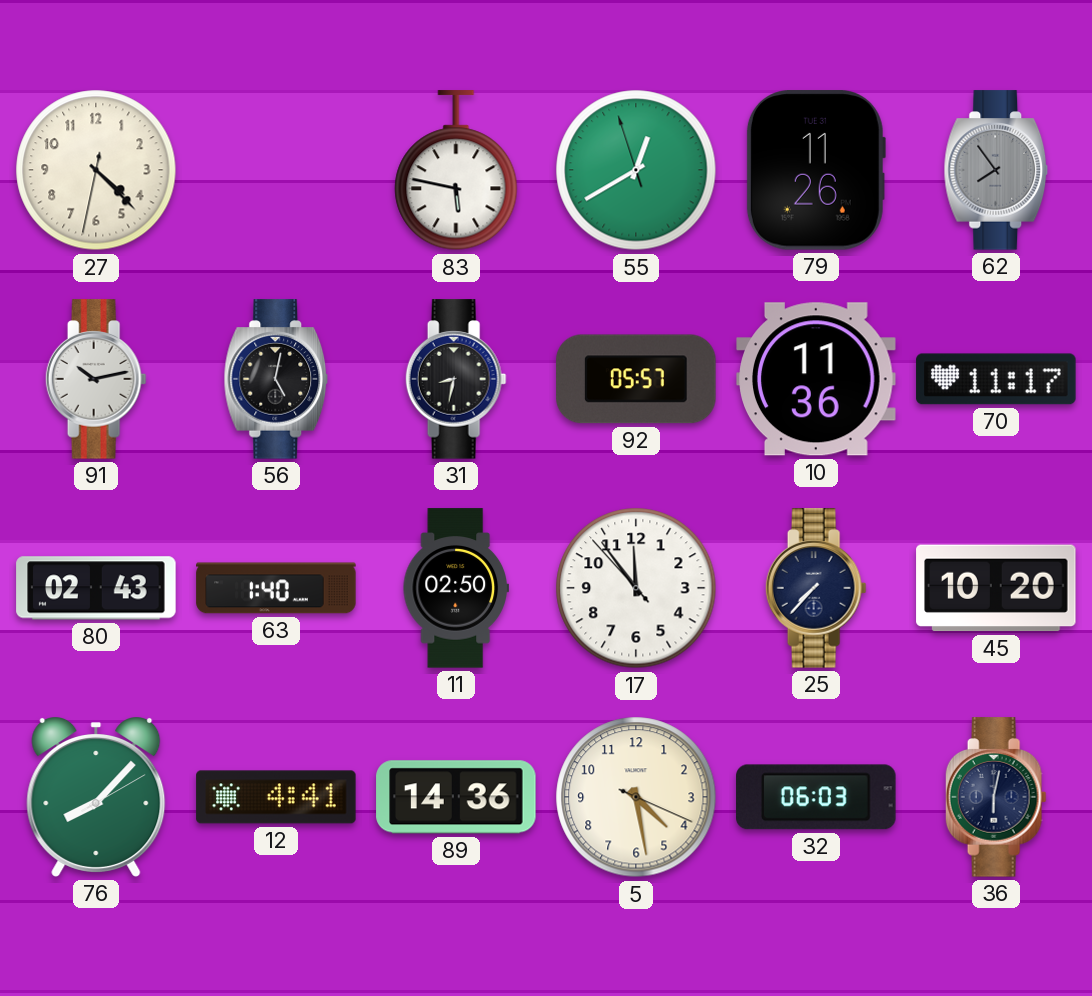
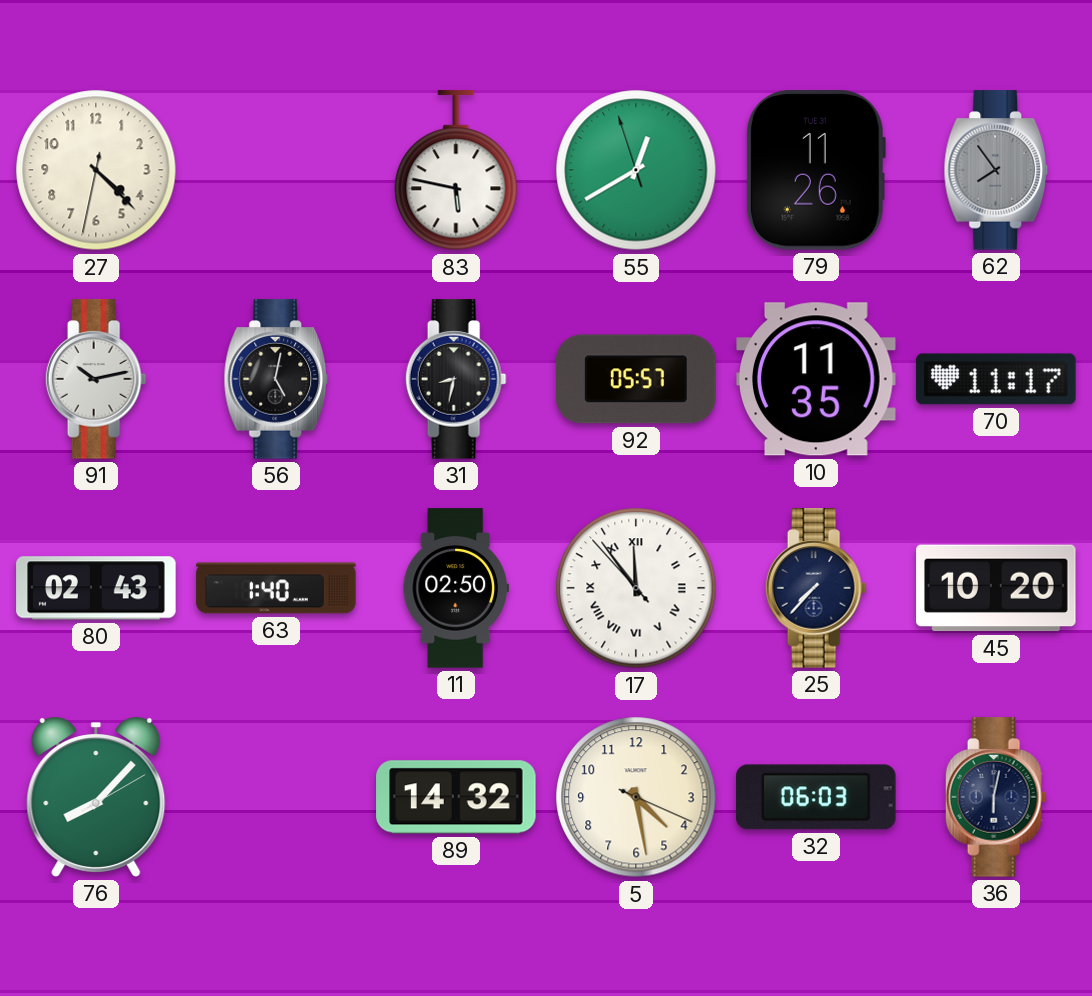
10: 11:36 -> 11:35 (816, 379)
17 numerals: Arabic -> Roman (636, 588)
12: 4:41 -> none (276, 797)
89: 14:36 -> 14:32 (456, 797)
